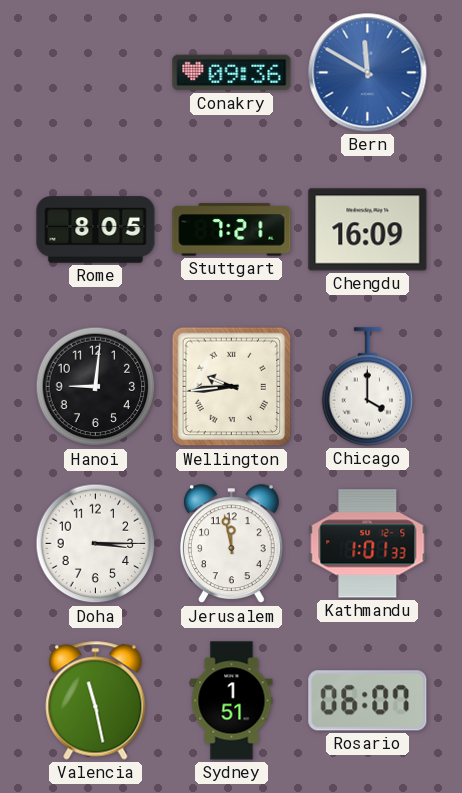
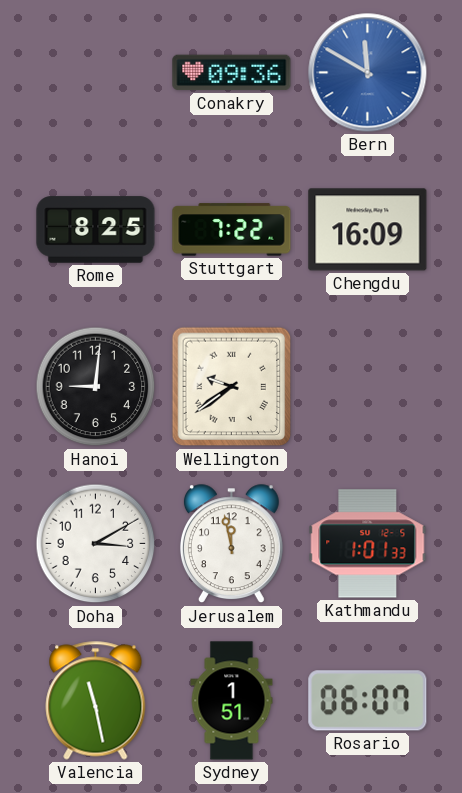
Rome: 8:05 -> 8:25 (96, 230)
Stuttgart: 7:21 -> 7:22 (232, 230)
Wellington: 9:44 -> 9:39 (232, 387)
Chicago: 4:00 -> none (368, 387)
Doha: 3:15 -> 3:10 (96, 544)
